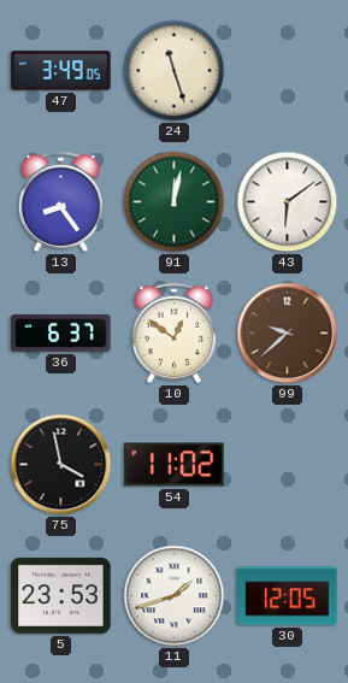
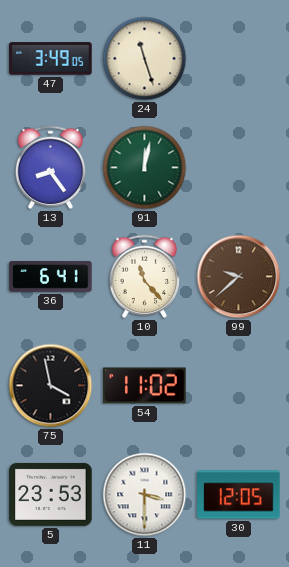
43: 6:09 -> none (288, 202)
36: 6:37 -> 6:41 (51, 276)
10: 12:51 -> 11:23 (144, 276)
11: 1:42 -> 3:30 (145, 495)
